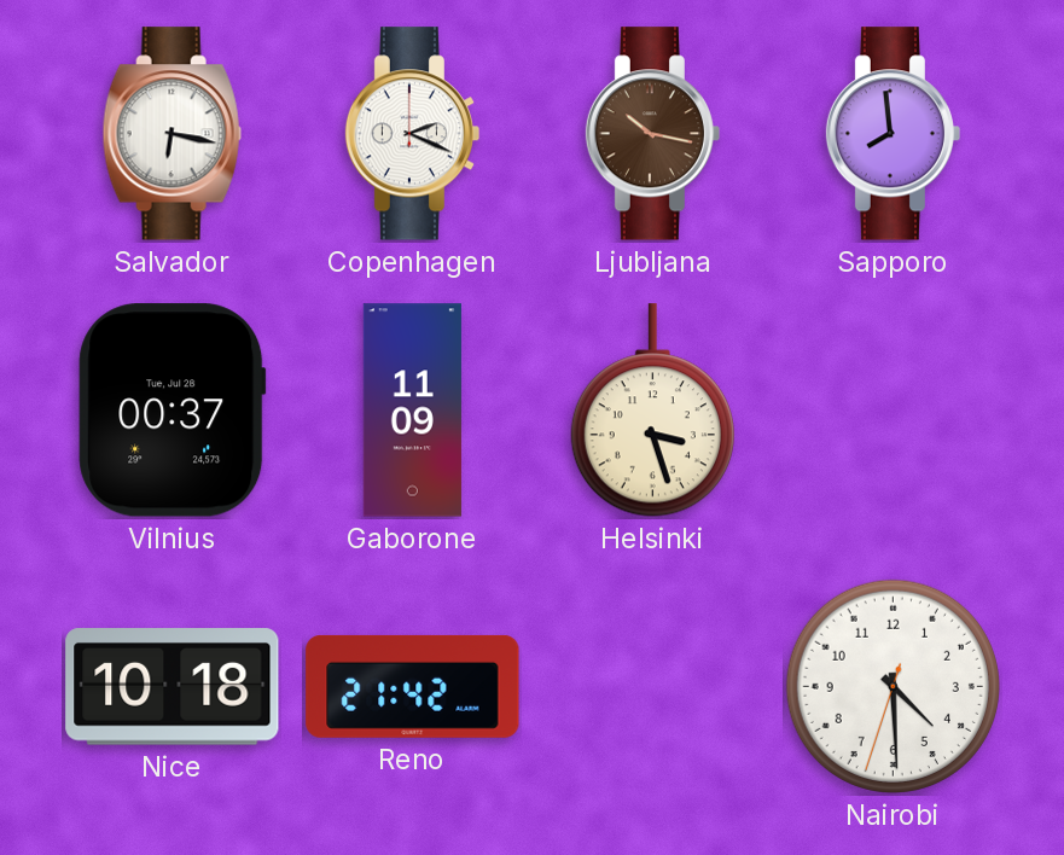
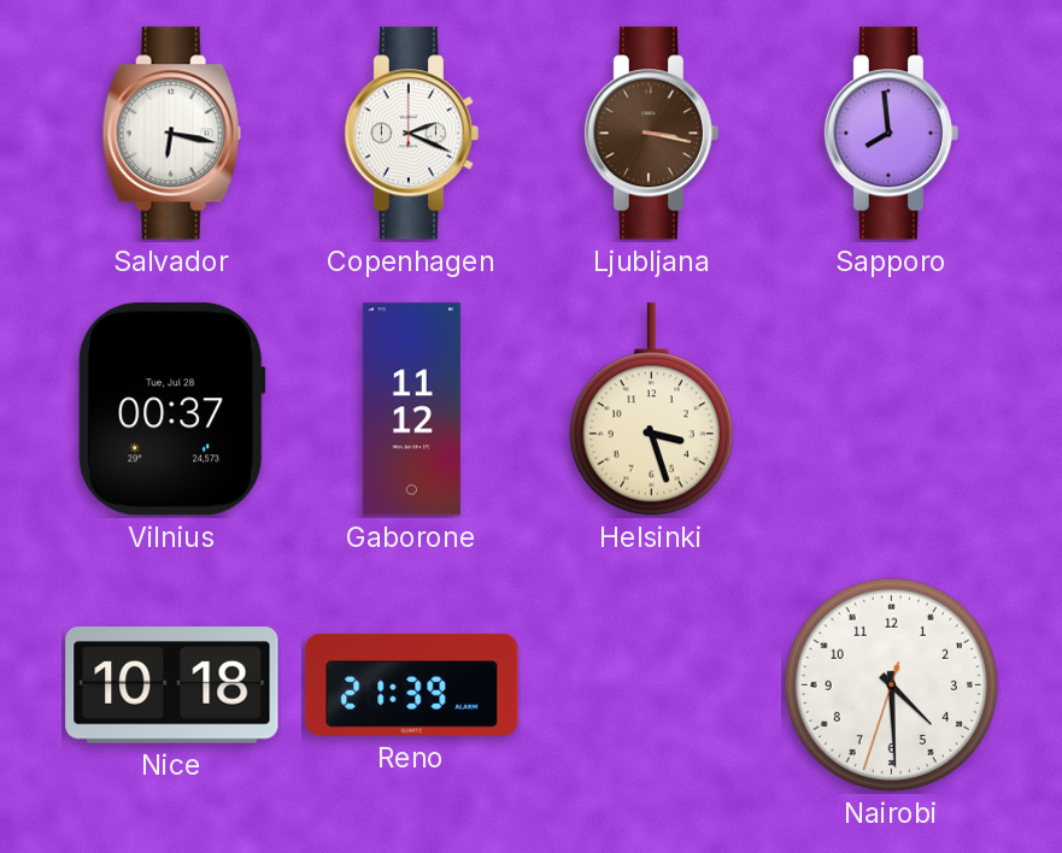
Ljubljana: 10:17 -> 3:17 (652, 134)
Gaborone: 11:09 -> 11:12 (411, 410)
Reno: 21:42 -> 21:39 (412, 684)
